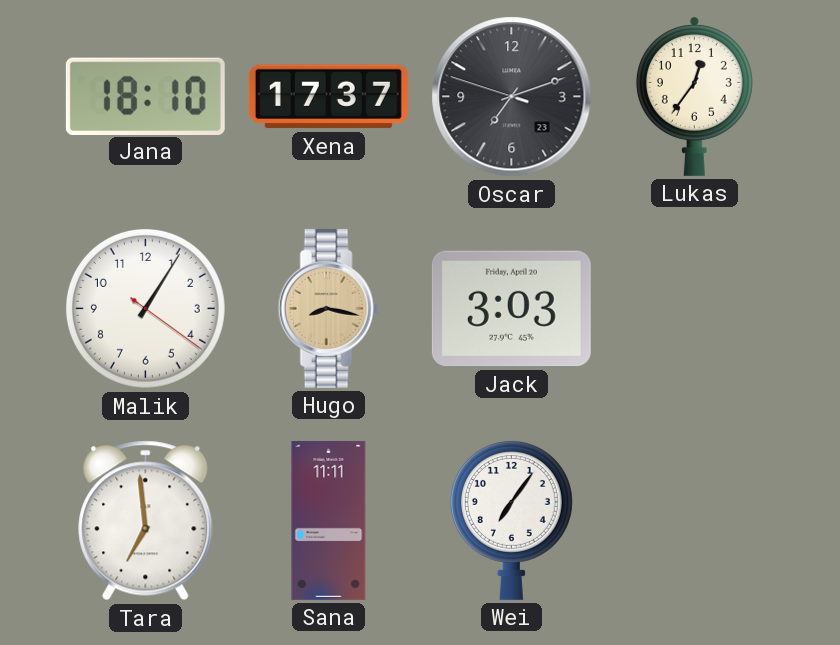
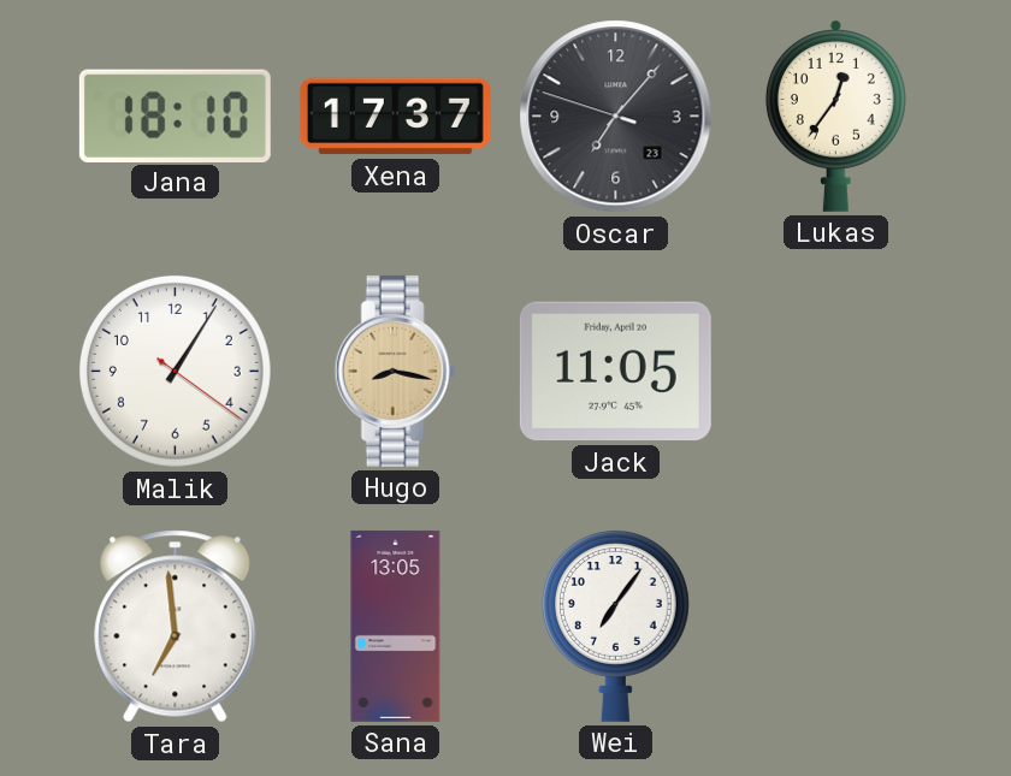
Oscar: 7:11 -> 7:06 (616, 117)
Jack: 3:03 -> 11:05 (615, 372)
Sana: 11:11 -> 13:05 (396, 626)
